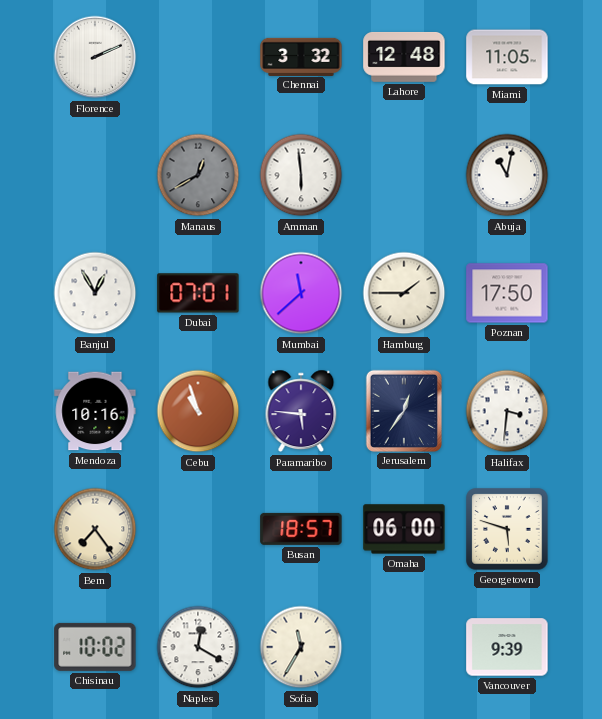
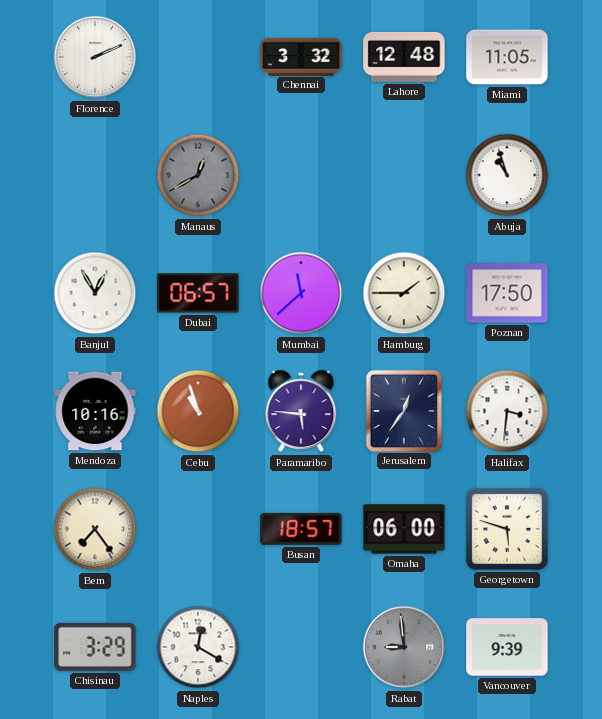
Amman: 5:59 -> none (301, 175)
Abuja: 11:02 -> 10:57 (507, 175)
Dubai: 07:01 -> 06:57 (198, 293)
Chisinau: 10:02 -> 3:29 (95, 647)
Sofia: 11:35 -> none (301, 647)
Rabat: none -> 8:59 (404, 647)
